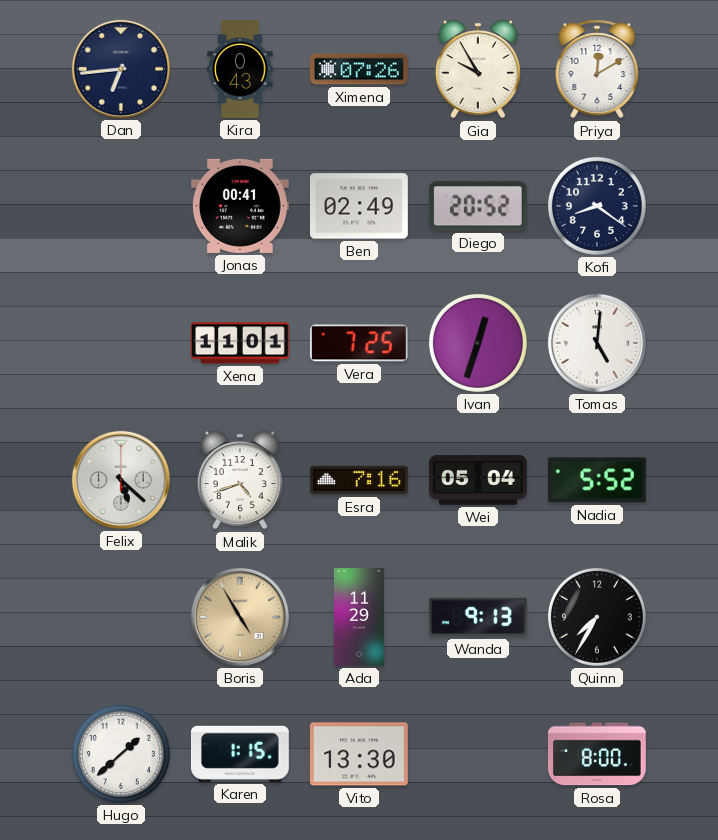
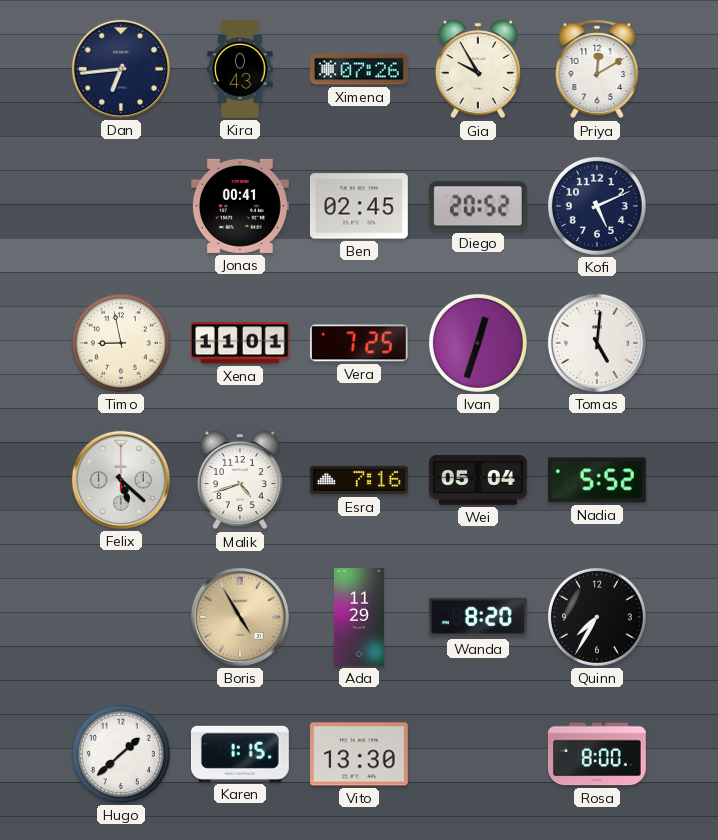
Ben: 02:49 -> 02:45 (359, 206)
Kofi: 8:21 -> 5:11 (597, 206)
Timo: none -> 8:58 (121, 343)
Wanda: 9:13 -> 8:20 (478, 617)
